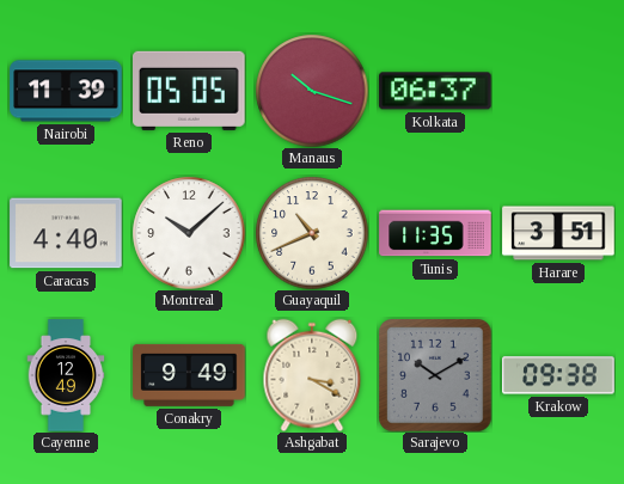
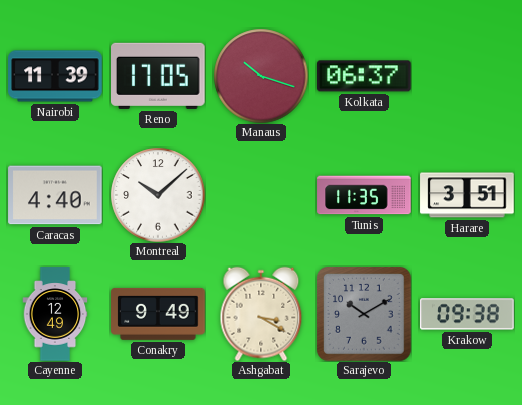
Reno: 05:05 -> 17:05 (159, 76)
Guayaquil: 10:41 -> none (312, 233)
